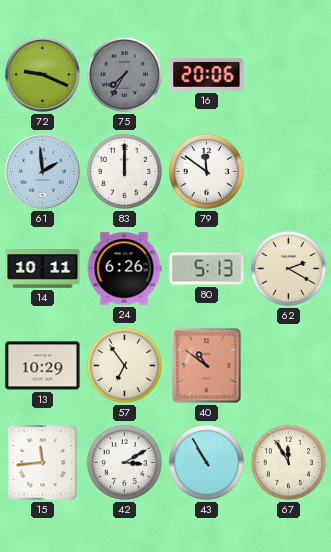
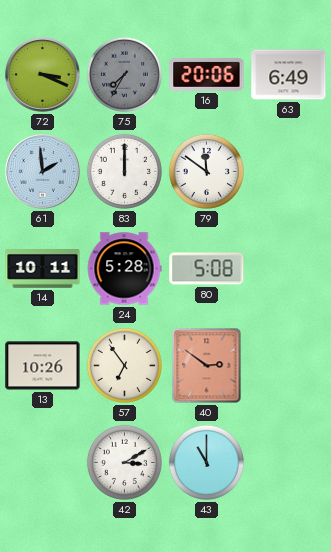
72: 9:19 -> 3:19 (43, 75)
63: none -> 6:49 (289, 75)
24: 6:26 -> 5:28 (124, 269)
80: 5:13 -> 5:08 (207, 269)
62: 2:20 -> none (288, 268)
13: 10:29 -> 10:26 (43, 366)
40: 10:51 -> 2:51 (207, 366)
15: 11:44 -> none (43, 463)
43: 10:55 -> 11:00 (206, 462)
67: 11:55 -> none (288, 462)
